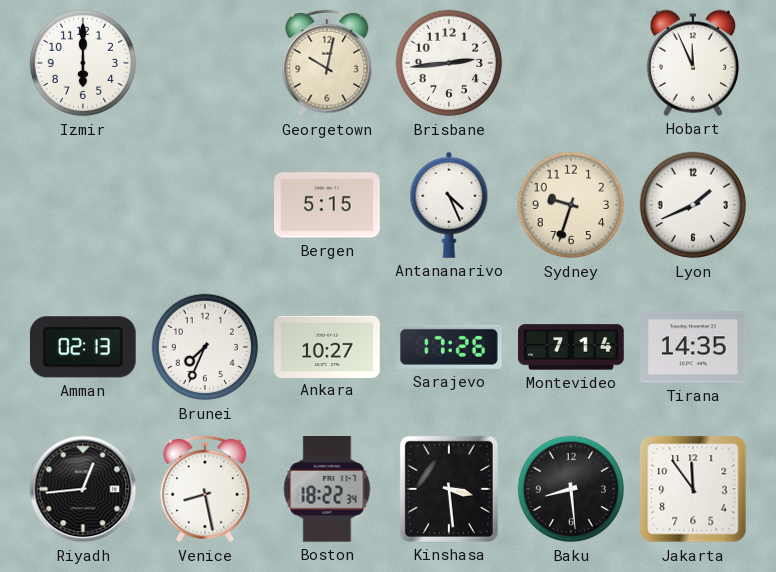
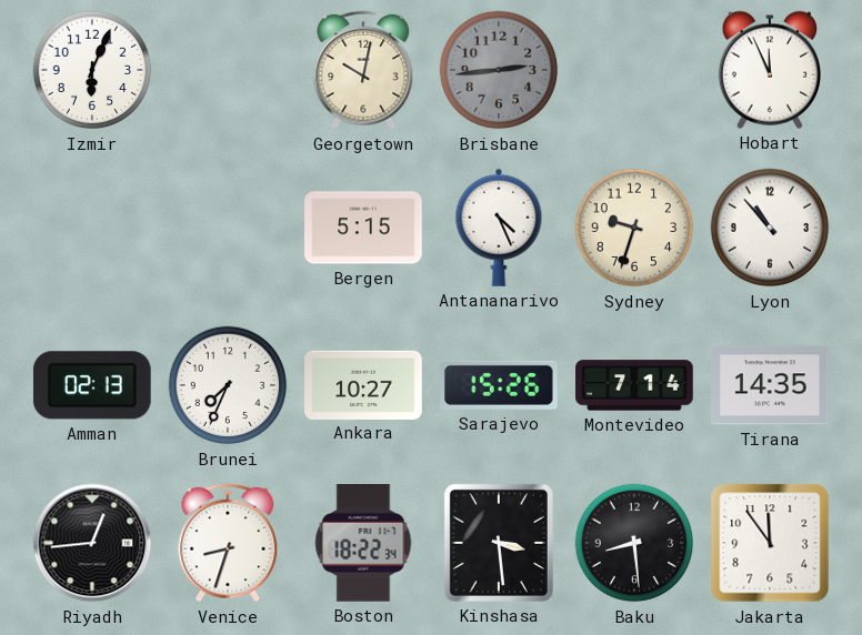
Izmir: 6:00 -> 6:04 (92, 70)
Brisbane dial: white -> grey (499, 70)
Lyon: 1:41 -> 10:53 (770, 228)
Sarajevo: 17:26 -> 15:26 (500, 385)
Venice: 8:28 -> 8:33 (228, 543)
